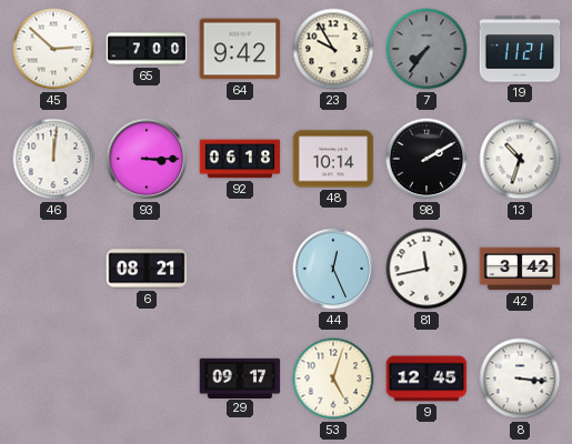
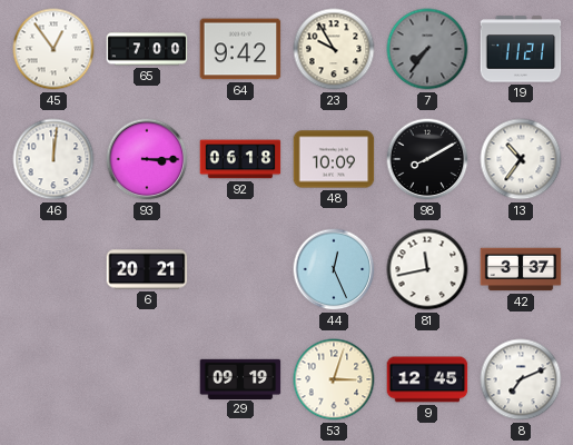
45: 2:52 -> 12:54 (53, 49)
48: 10:14 -> 10:09 (334, 159)
98: 2:10 -> 8:10 (427, 159)
13: 10:33 -> 10:36 (521, 159)
6: 08:21 -> 20:21 (147, 269)
42: 3:42 -> 3:37 (521, 269)
29: 09:17 -> 09:19 (240, 378)
53: 5:03 -> 3:03 (334, 379)
8: 3:16 -> 7:11 (521, 379)
